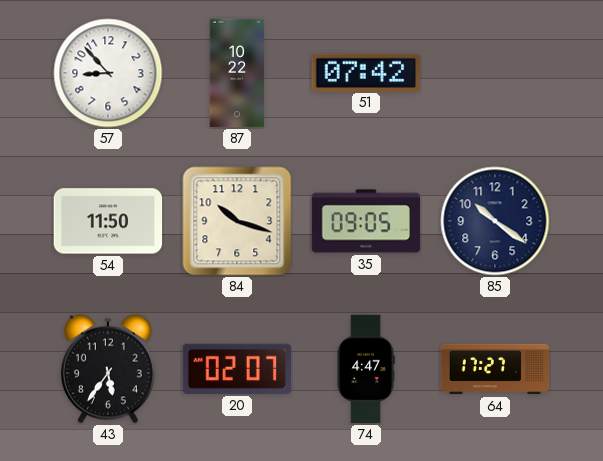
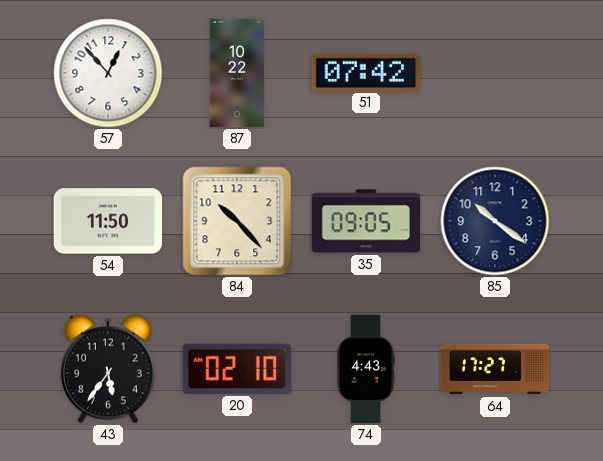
57: 8:53 -> 12:53 (108, 73)
84: 10:18 -> 10:23 (237, 221)
20: 02:07 -> 02:10 (236, 369)
74: 4:47 -> 4:43 (366, 369)
